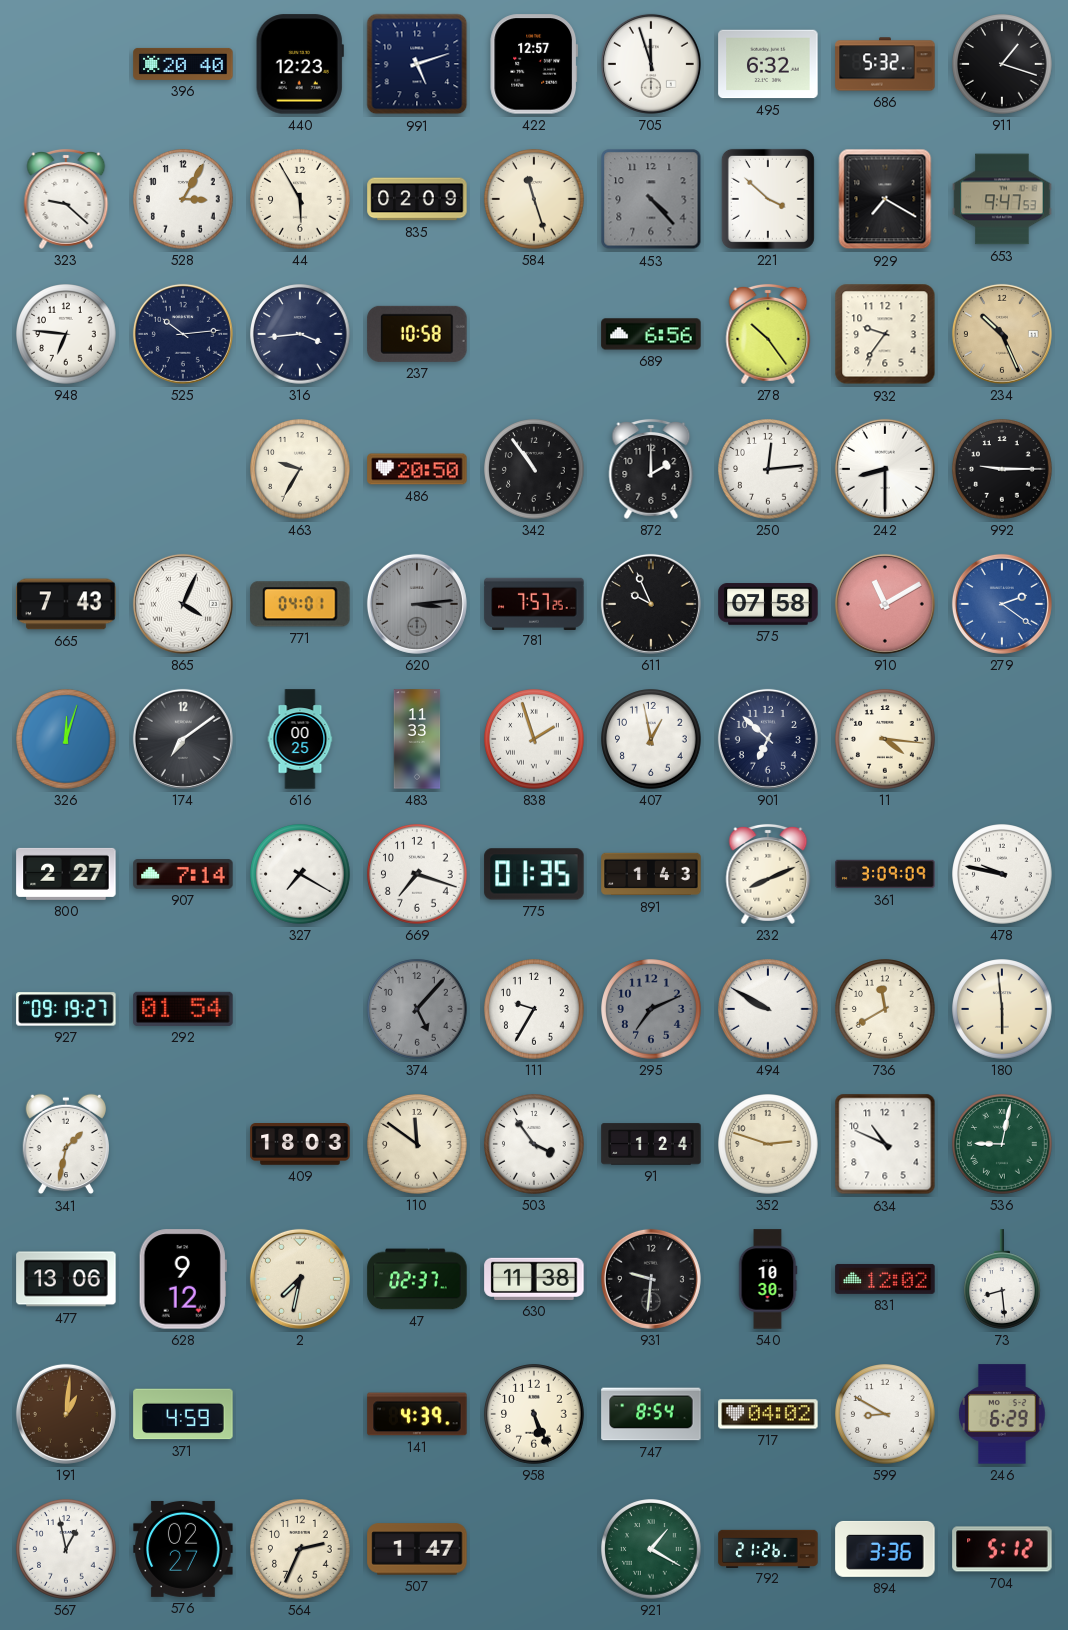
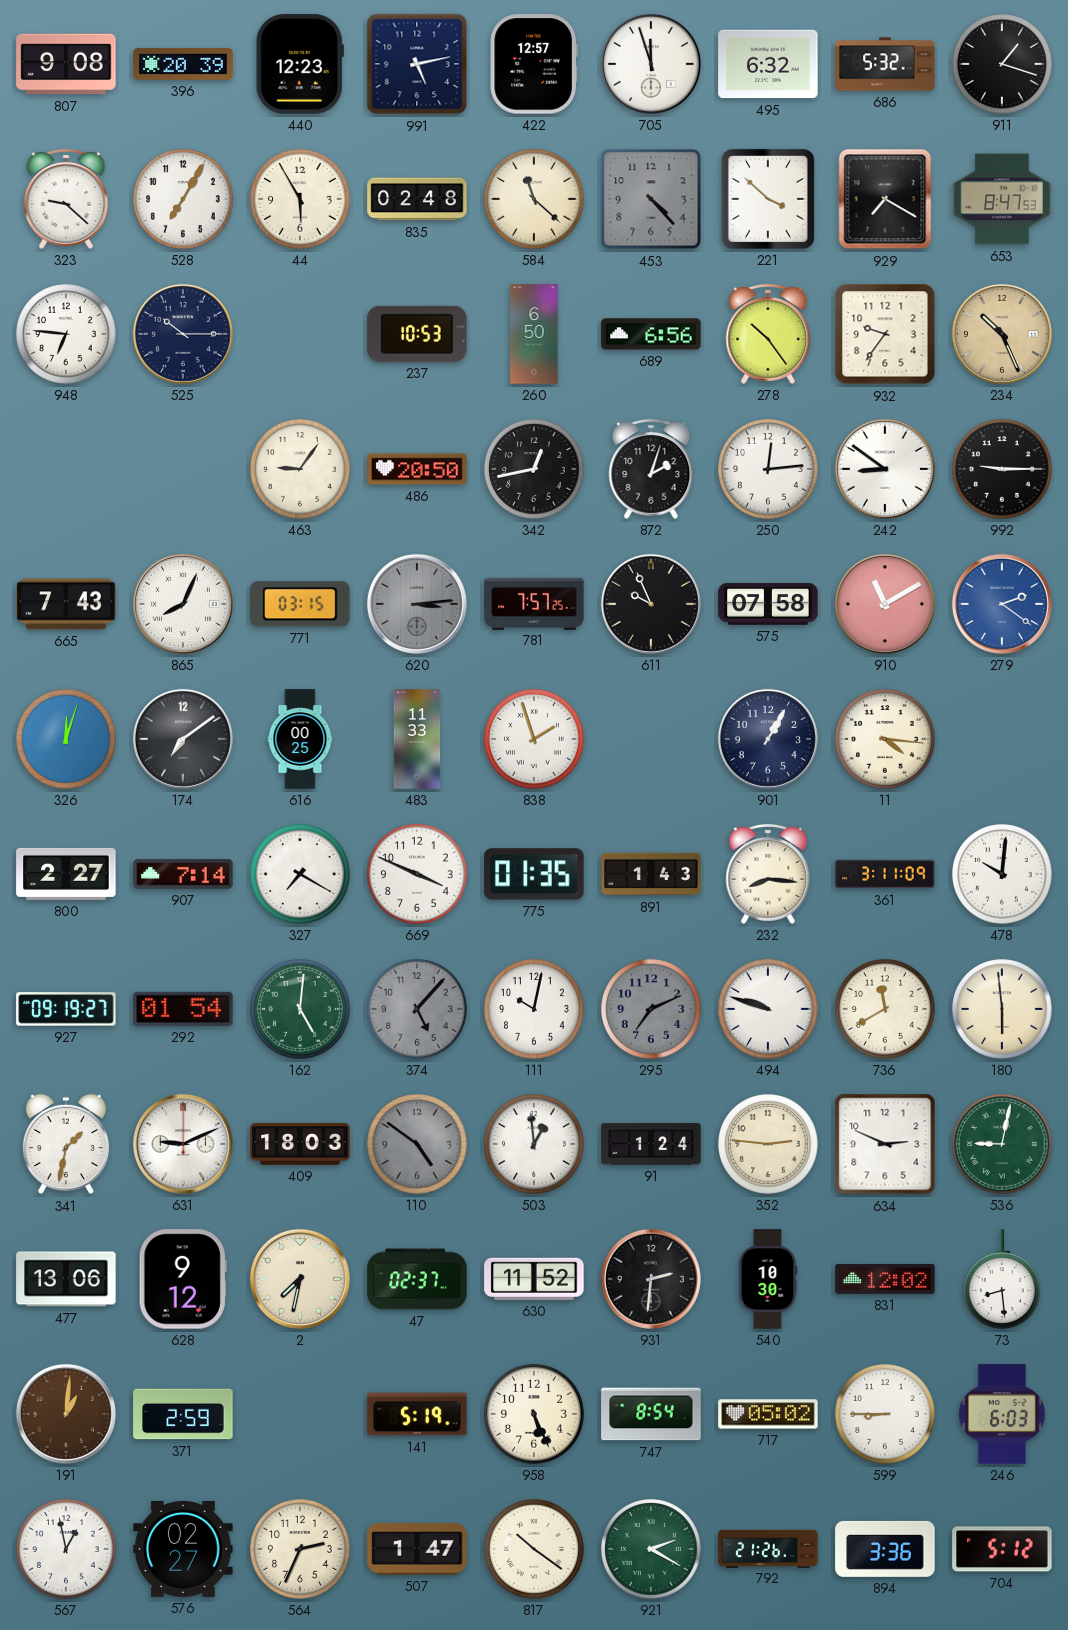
807: none -> 9:08 (66, 64)
396: 20:40 -> 20:39 (183, 64)
991: 5:12 -> 5:13 (417, 64)
528: 3:05 -> 7:05 (183, 199)
835: 02:09 -> 02:48 (417, 199)
584: 11:27 -> 11:22 (534, 199)
653: 9:47 -> 8:47 (1002, 199)
525: 10:14 -> 10:15 (183, 334)
316: 3:44 -> none (300, 334)
237: 10:58 -> 10:53 (417, 334)
260: none -> 6:50 (534, 334)
463: 9:35 -> 9:06 (300, 469)
342: 10:54 -> 12:43 (534, 469)
872: 2:00 -> 2:03 (651, 469)
242: 8:30 -> 8:51 (885, 469)
865: 4:04 -> 8:04 (183, 604)
771: 04:01 -> 03:15 (300, 604)
407: 12:58 -> none (651, 739)
901: 6:52 -> 1:05 (768, 739)
669: 7:18 -> 3:49 (417, 874)
232: 8:11 -> 8:16 (768, 874)
361: 3:09 -> 3:11 (885, 874)
478: 9:47 -> 10:01 (1002, 874)
162: none -> 5:01 (300, 1009)
111: 9:35 -> 10:02 (534, 1009)
494: 9:50 -> 9:48 (768, 1009)
631: none -> 9:11 (183, 1144)
110: 11:51 -> 4:51 (417, 1144)
110 dial: cream -> grey (417, 1144)
503: 3:54 -> 12:59 (534, 1144)
352: 2:48 -> 2:46 (768, 1144)
634: 10:49 -> 2:49 (885, 1144)
630: 11:38 -> 11:52 (534, 1279)
931: 9:31 -> 2:31 (651, 1279)
371: 4:59 -> 2:59 (183, 1414)
141: 4:39 -> 5:19 (417, 1414)
717: 04:02 -> 05:02 (768, 1414)
599: 8:50 -> 8:45 (885, 1414)
246: 6:29 -> 6:03 (1002, 1414)
817: none -> 10:21 (534, 1549)
921: 1:20 -> 2:20 (651, 1549)
